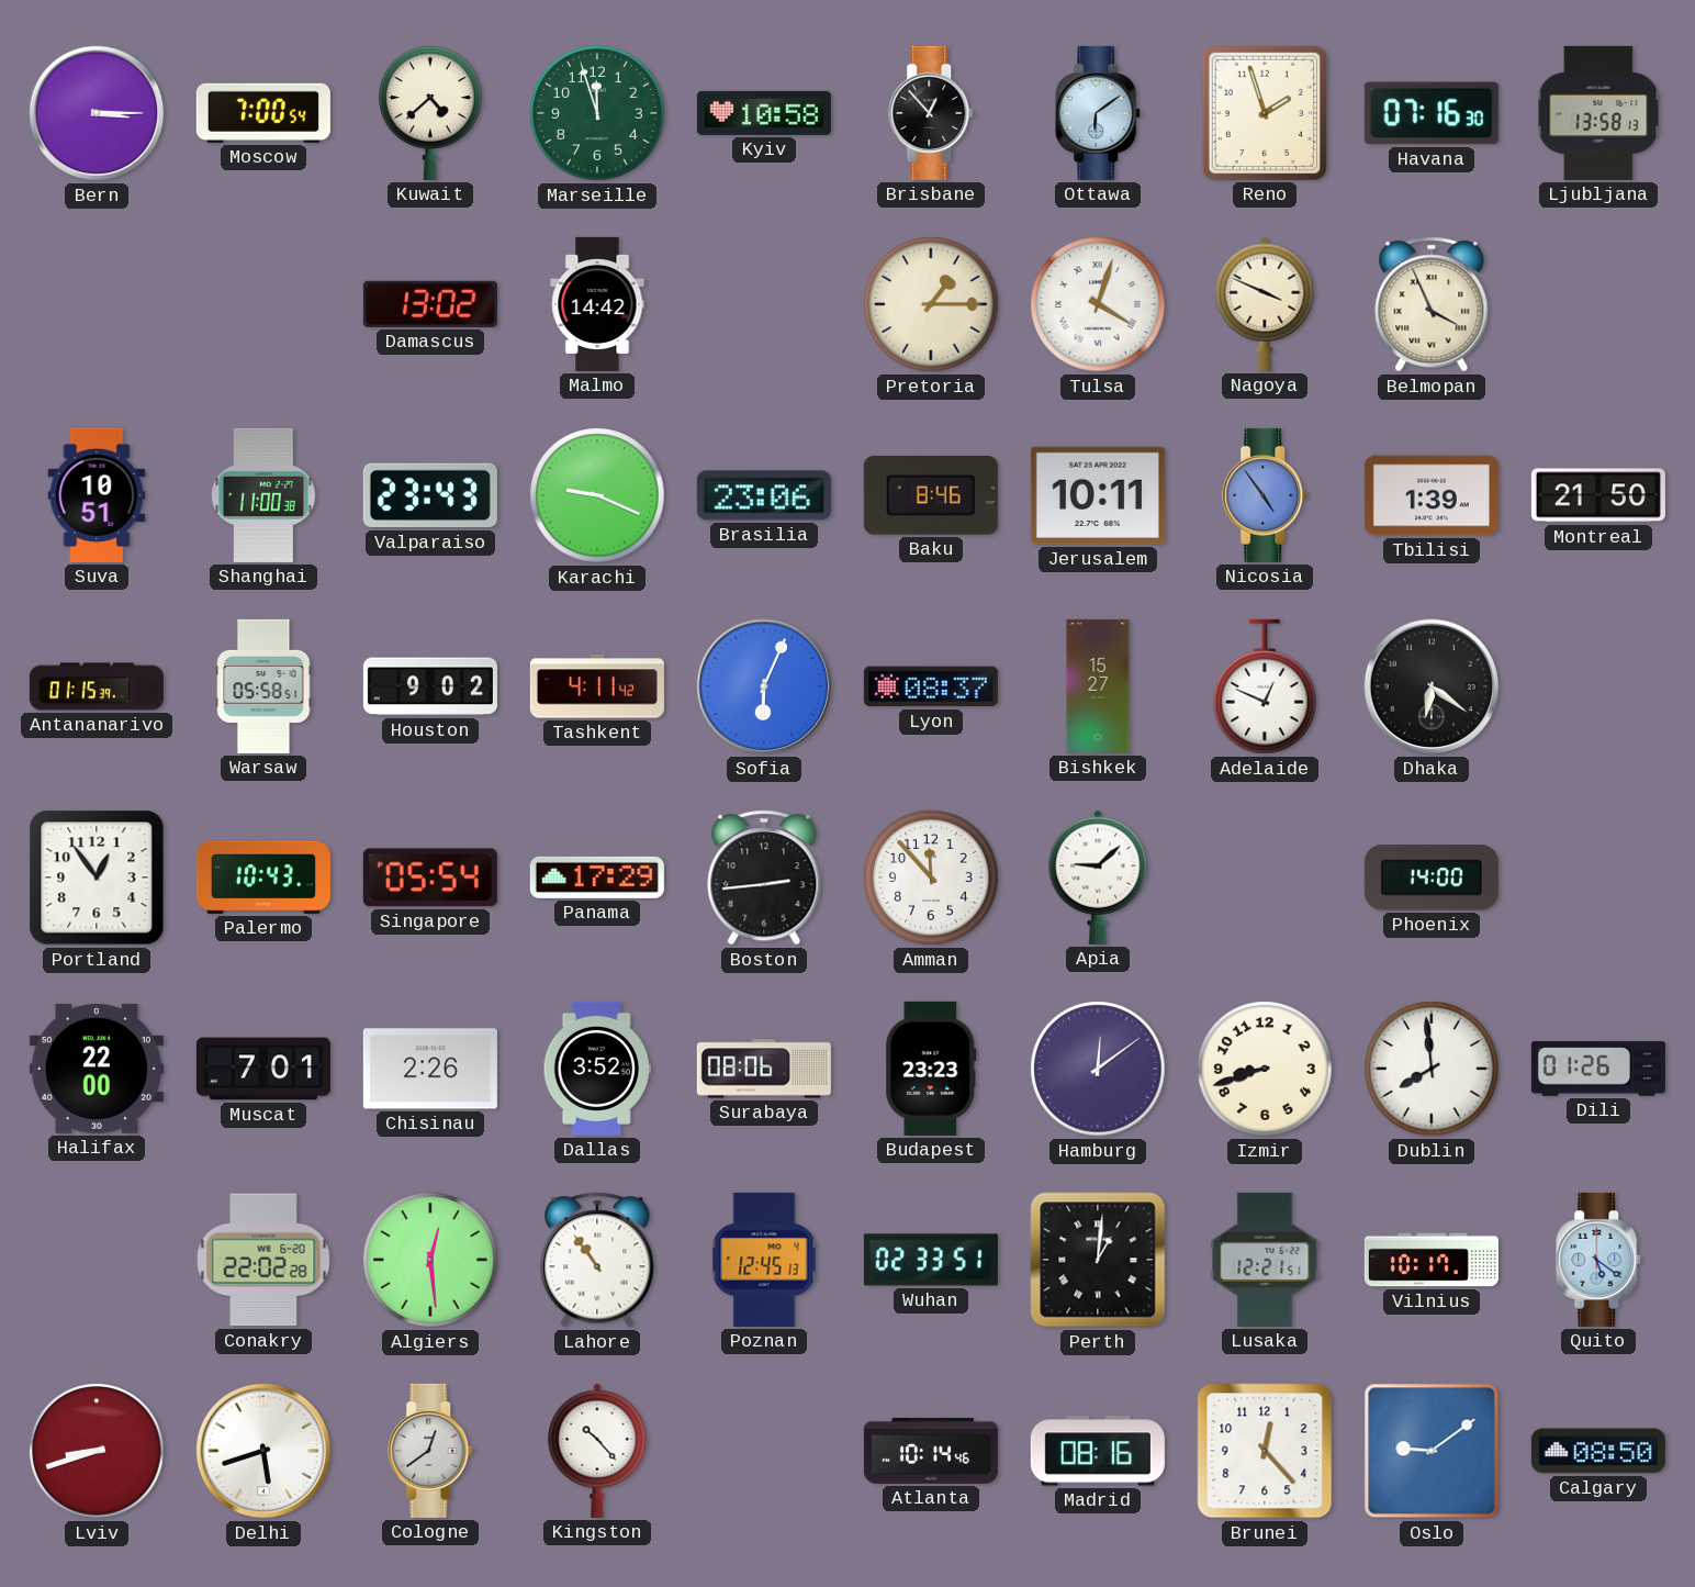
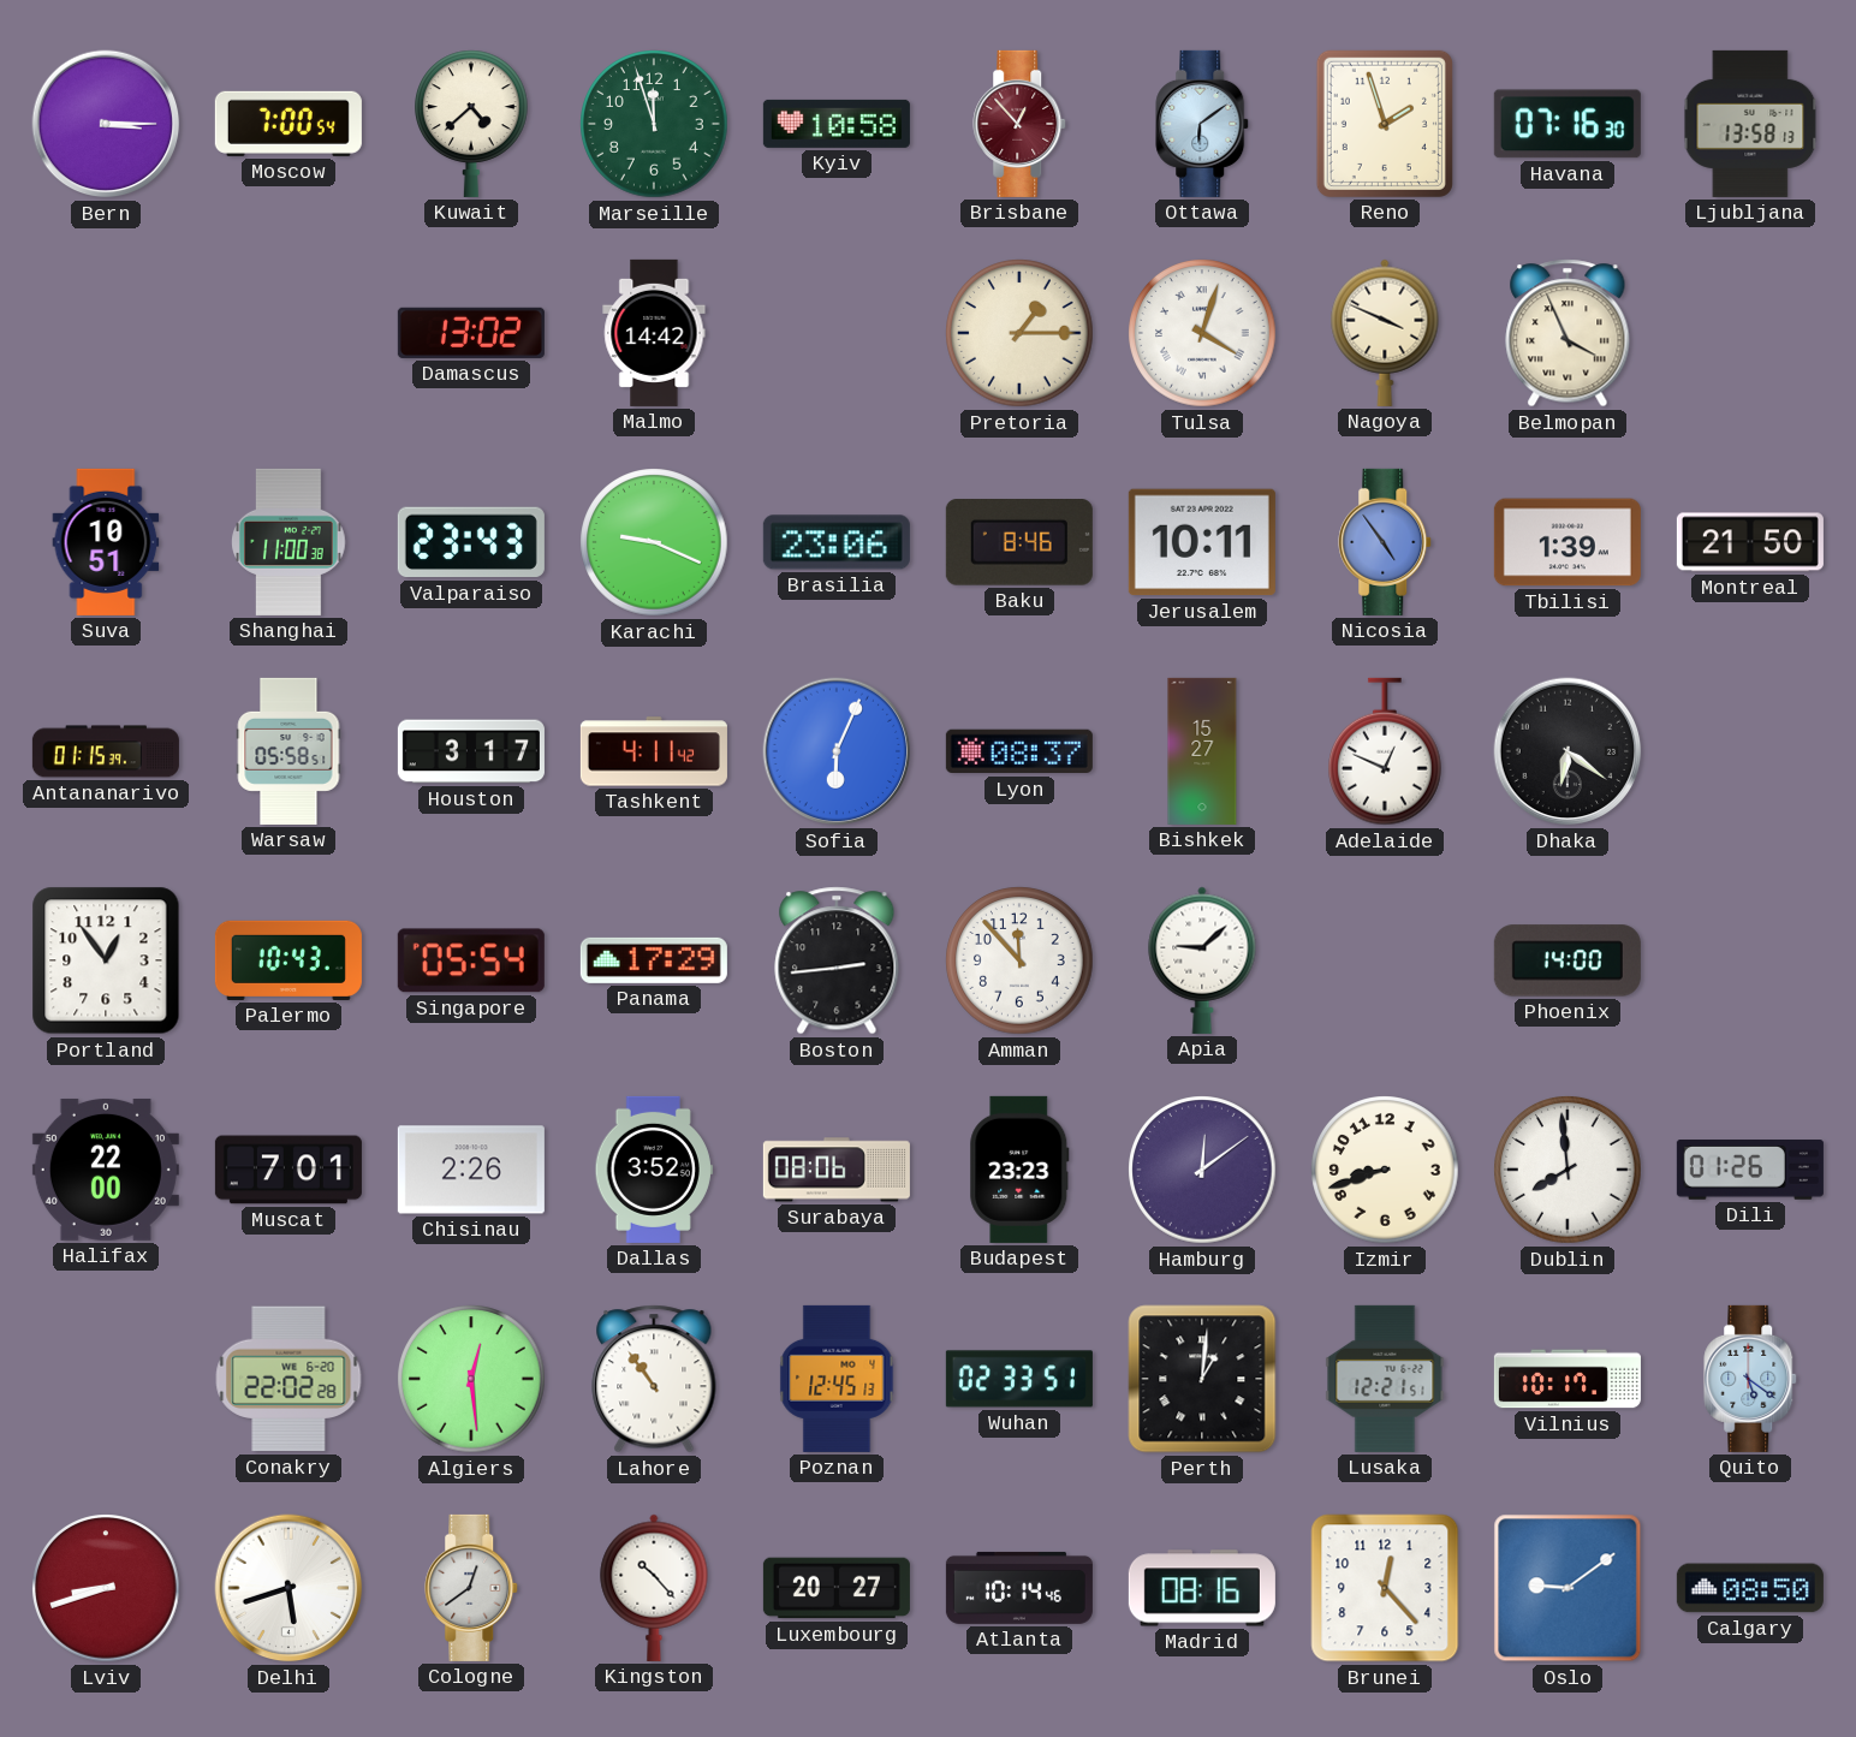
Brisbane dial: black -> burgundy (1021, 124)
Houston: 9:02 -> 3:17 (471, 751)
Luxembourg: none -> 20:27 (837, 1588)
